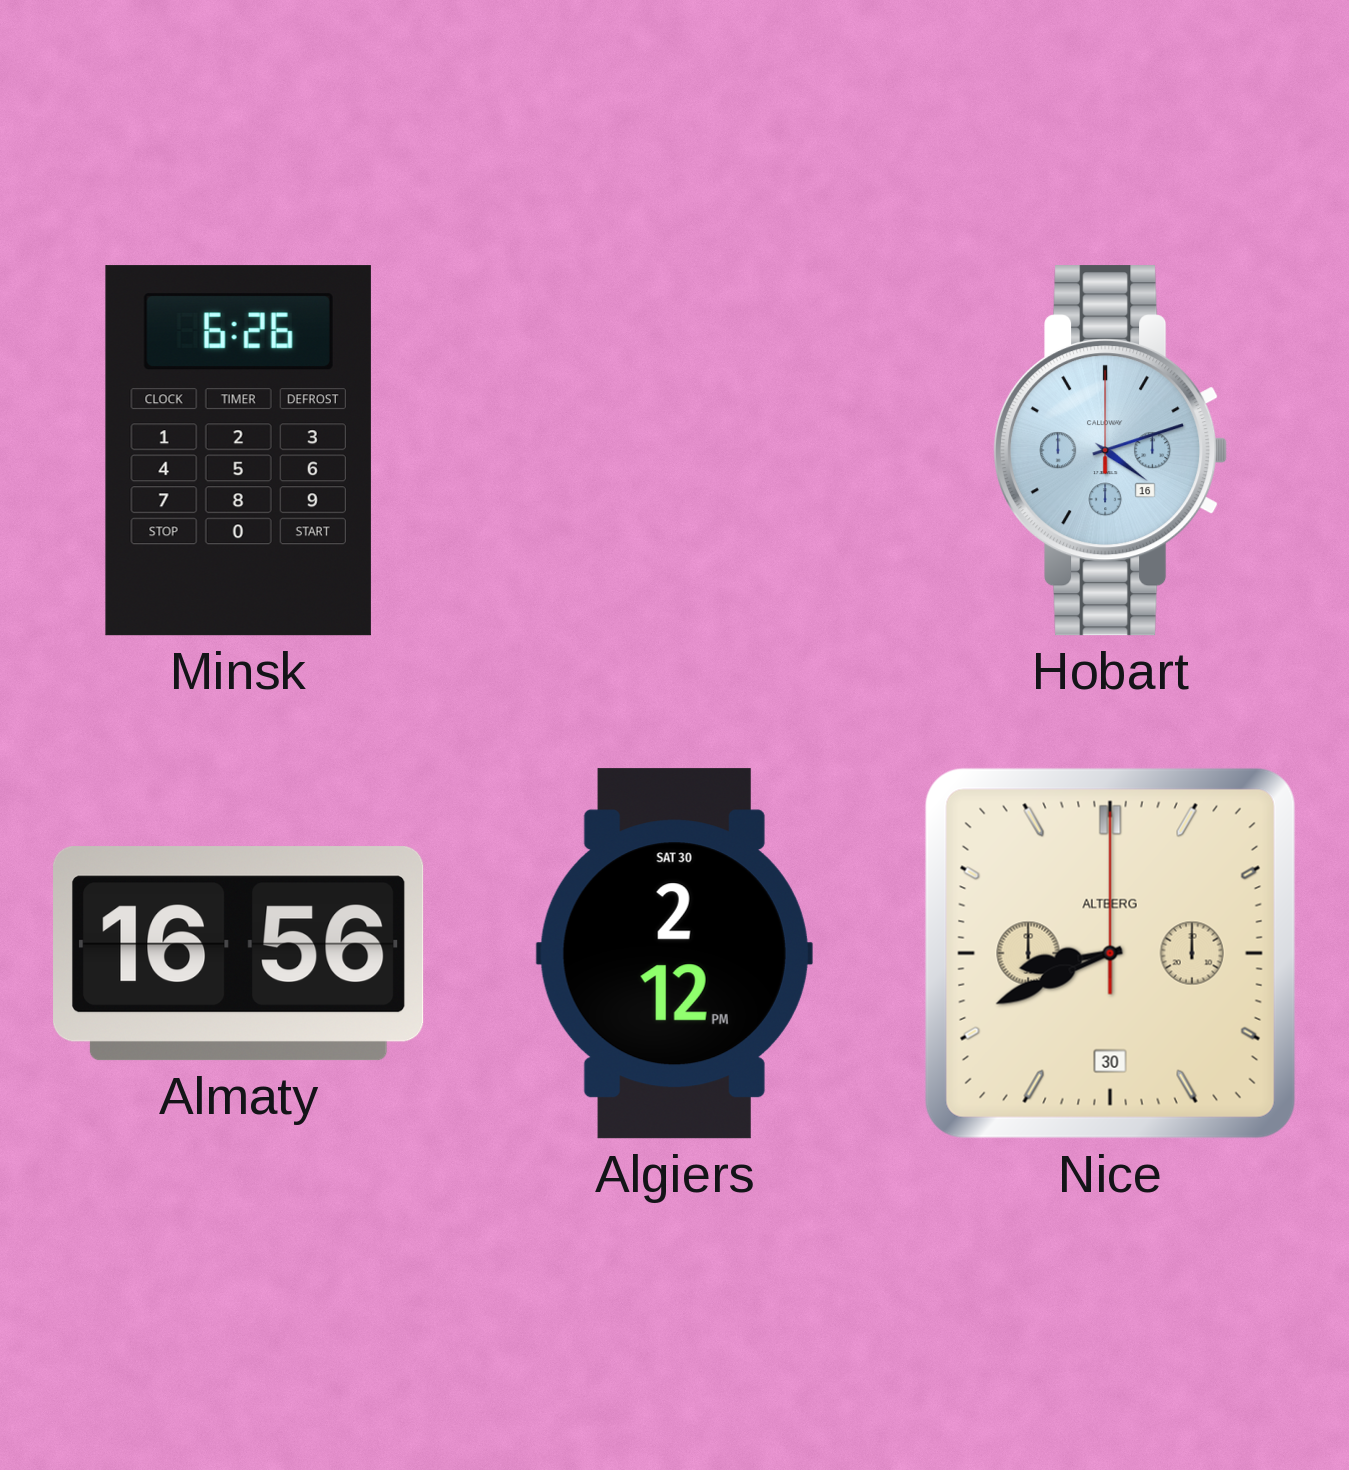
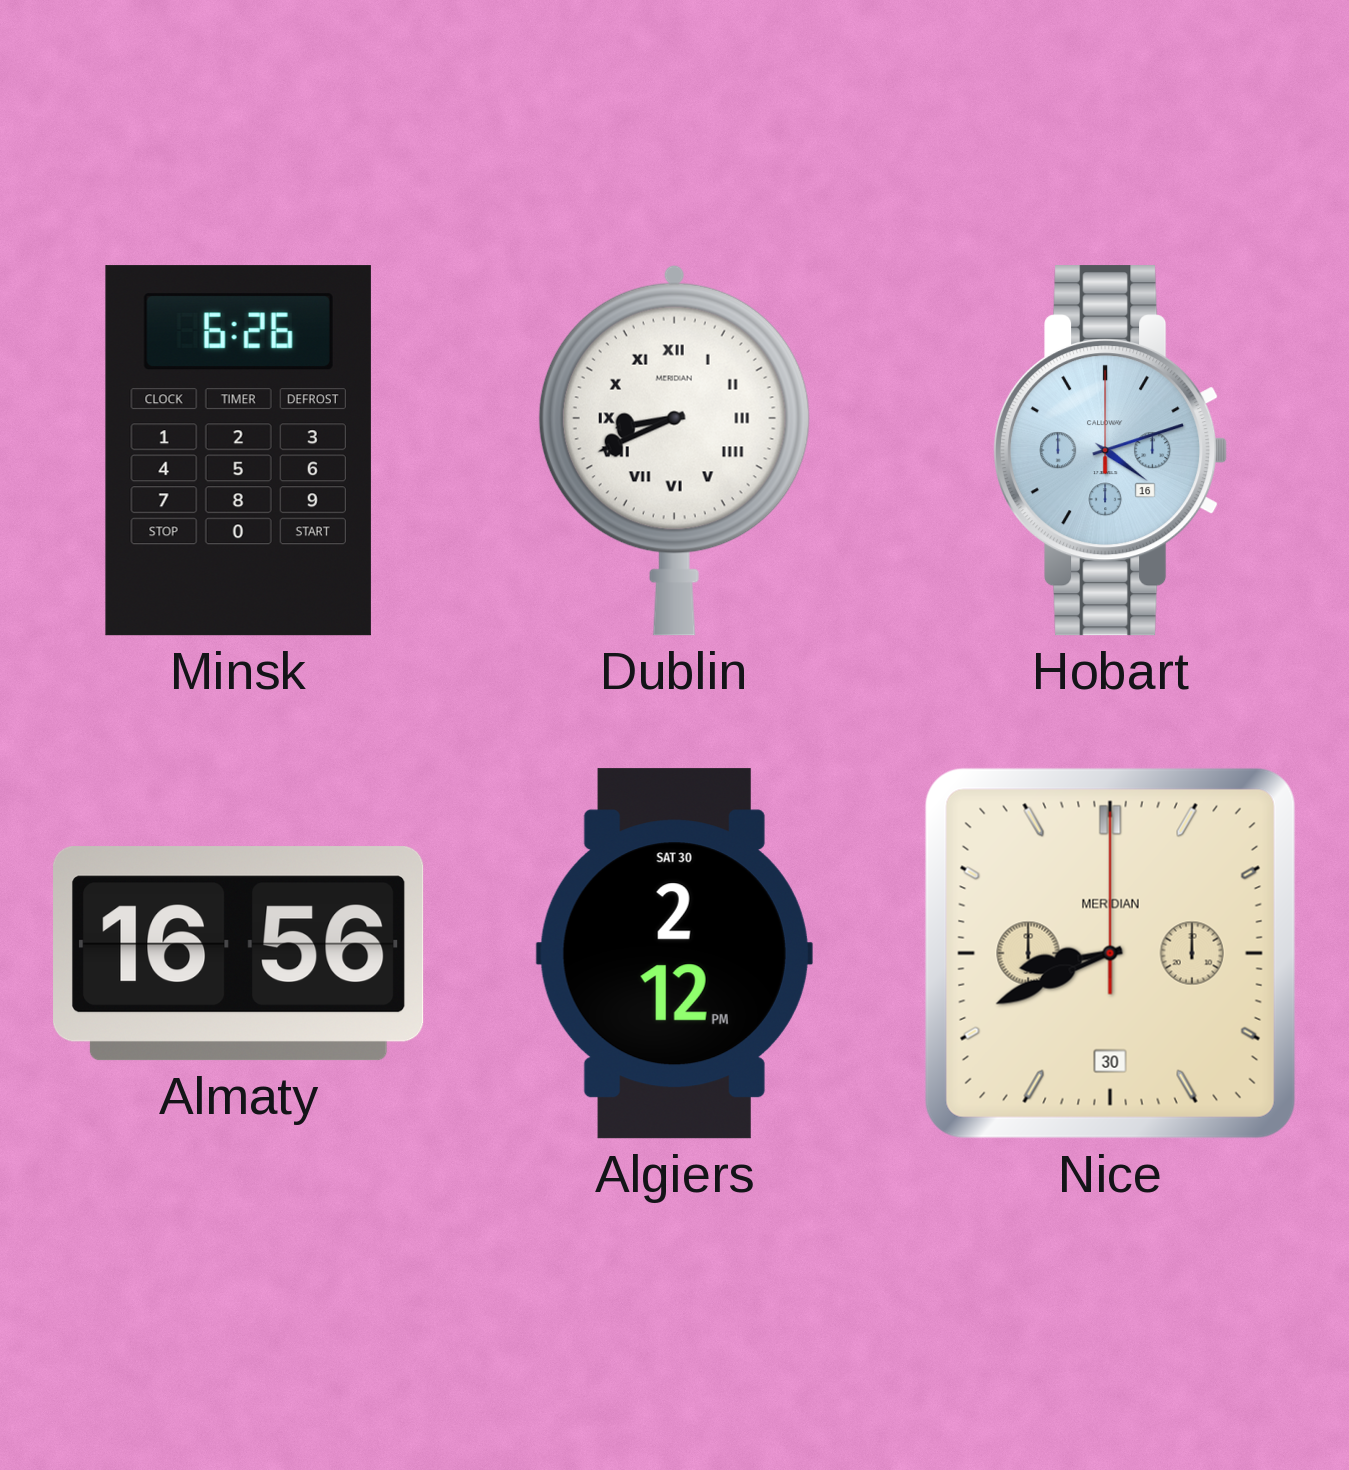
Dublin: none -> 8:41 (674, 450)
Nice brand: ALTBERG -> MERIDIAN (1110, 953)
